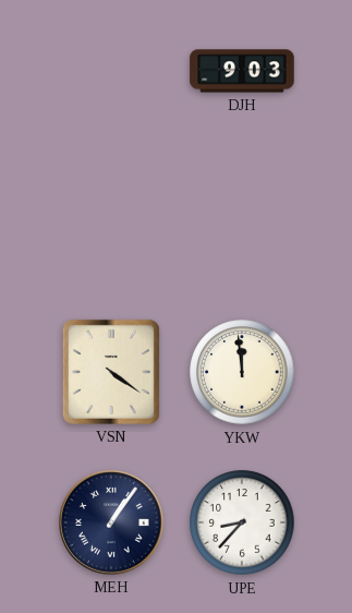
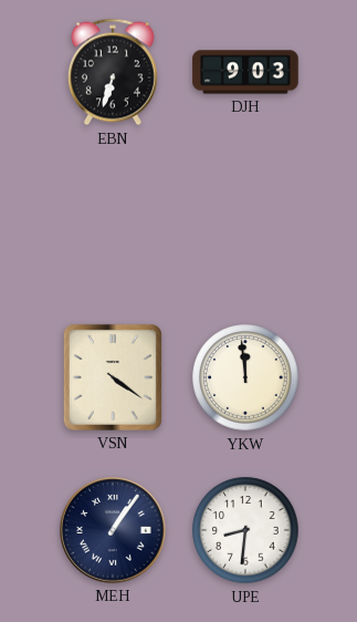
EBN: none -> 6:33 (113, 72)
UPE: 8:37 -> 8:31 (245, 530)
